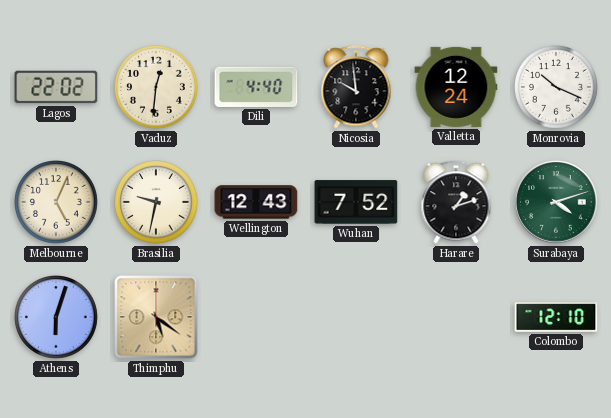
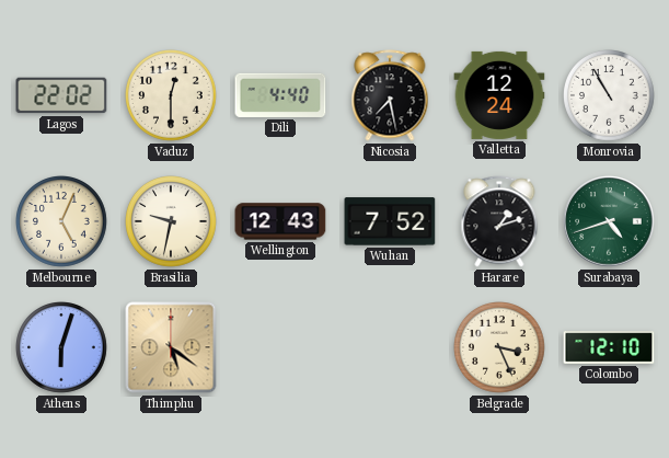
Vaduz: 12:31 -> 12:30 (172, 96)
Nicosia: 9:59 -> 7:28 (390, 95)
Monrovia: 10:19 -> 10:55 (610, 96)
Surabaya: 4:12 -> 4:42 (609, 221)
Belgrade: none -> 3:26 (500, 348)
